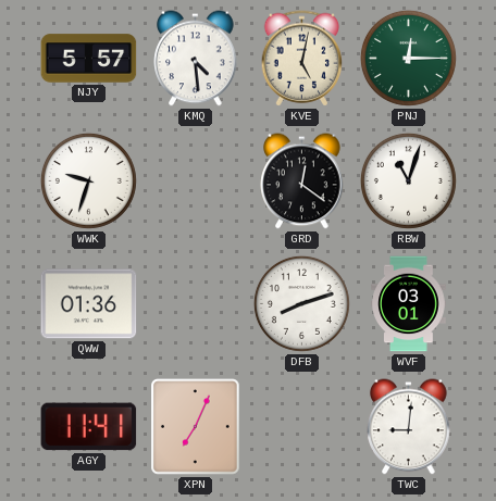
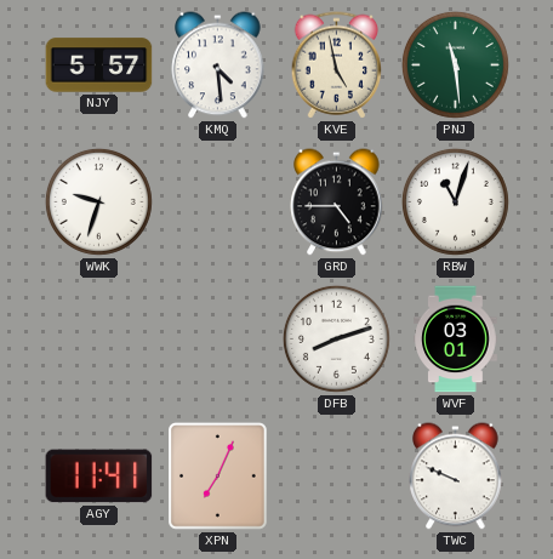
KVE: 5:02 -> 4:58 (337, 65)
PNJ: 12:15 -> 11:29 (455, 64)
GRD: 12:21 -> 4:45 (337, 203)
QWW: 01:36 -> none (89, 304)
TWC: 9:01 -> 9:49 (456, 477)
